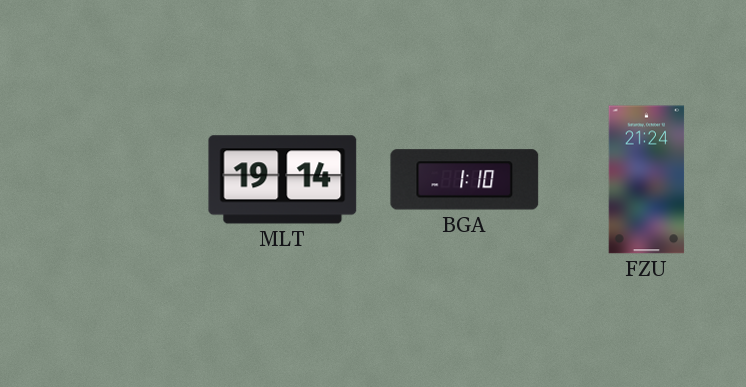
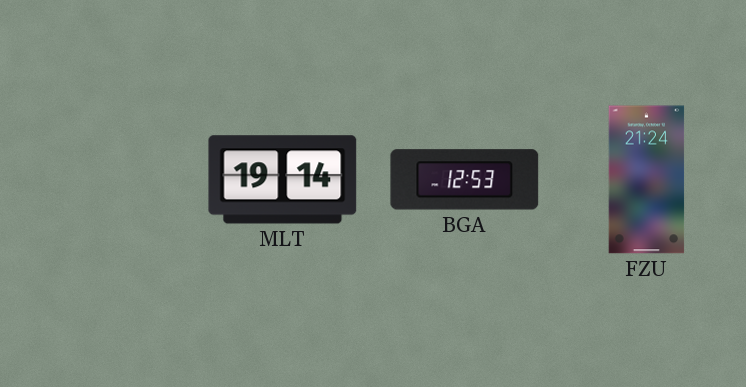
BGA: 1:10 -> 12:53 (465, 180)
